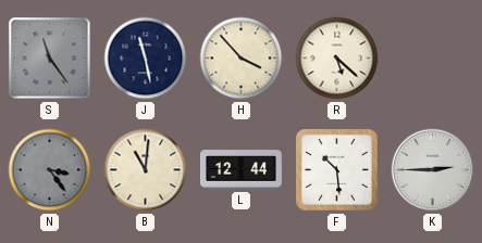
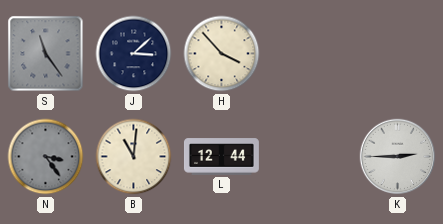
J: 11:28 -> 3:08 (134, 54)
R: 5:22 -> none (337, 59)
F: 10:29 -> none (336, 169)
